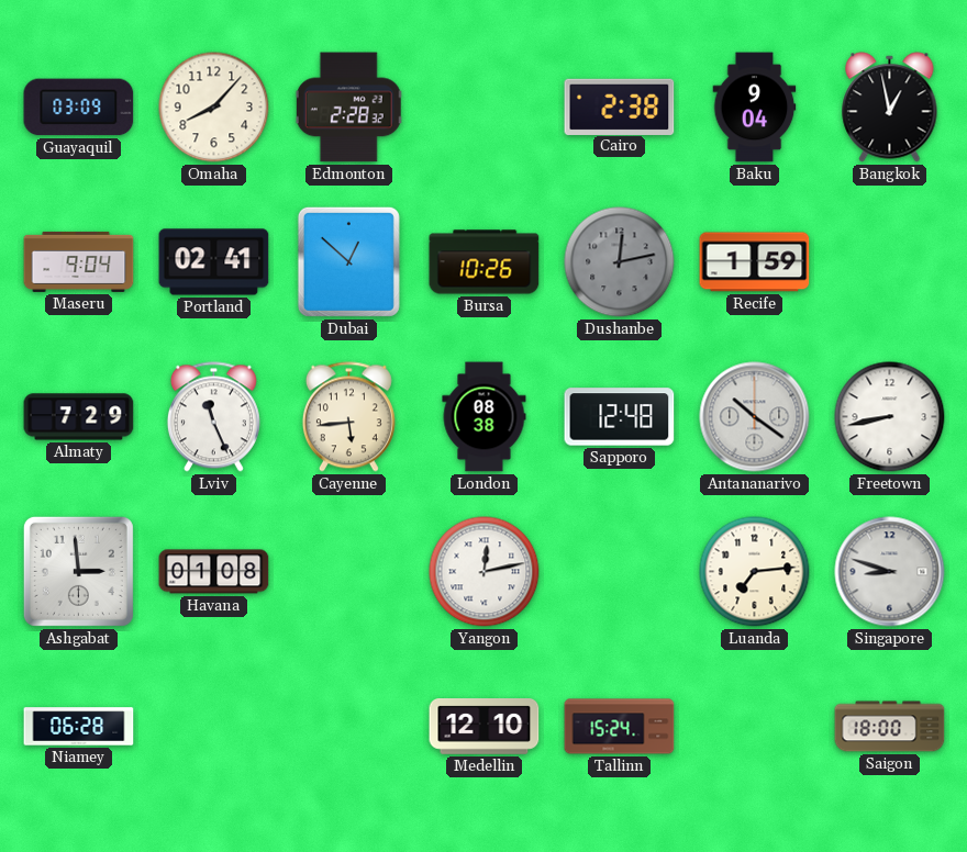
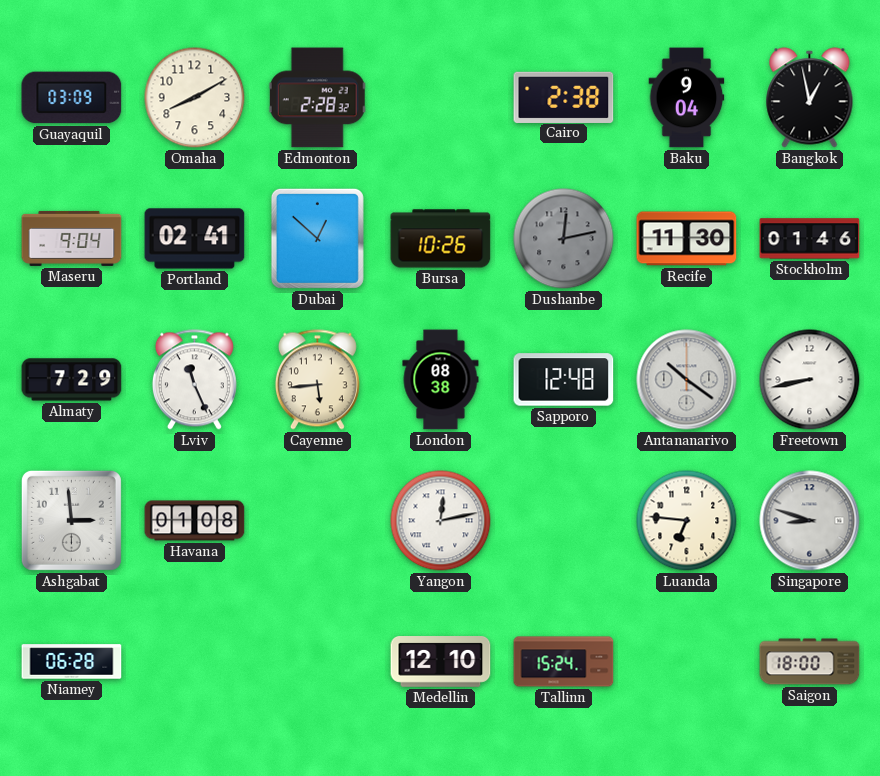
Omaha: 8:07 -> 8:10 (195, 98)
Recife: 1:59 -> 11:30 (687, 239)
Stockholm: none -> 01:46 (810, 239)
Luanda: 7:14 -> 6:46 (687, 521)
